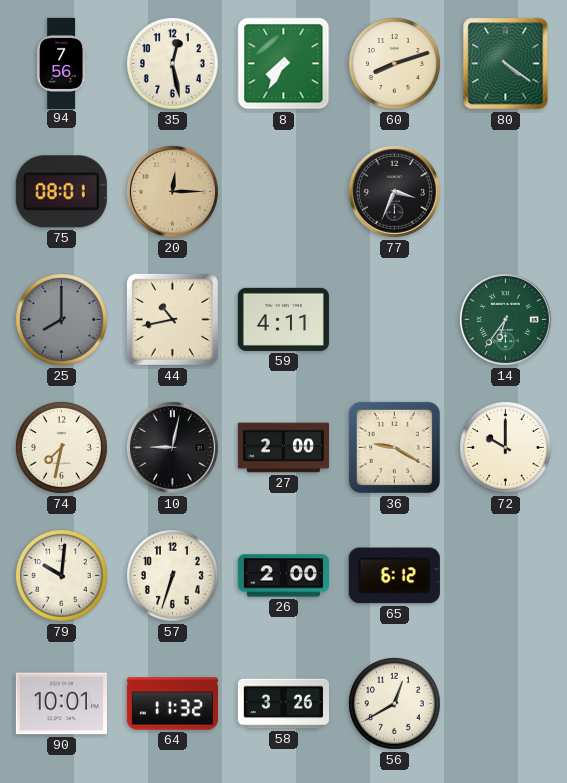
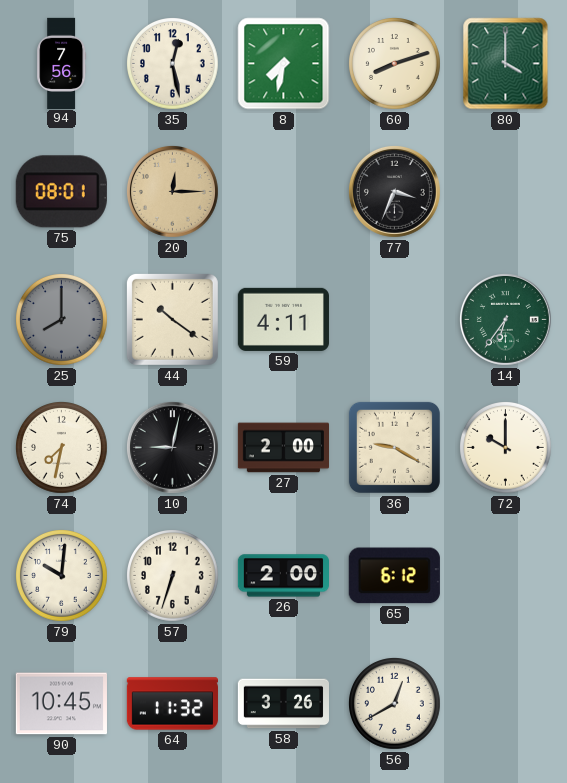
8: 7:35 -> 7:32 (284, 64)
80: 4:21 -> 4:00 (506, 64)
44: 10:43 -> 10:21 (172, 319)
90: 10:01 -> 10:45 (61, 704)
